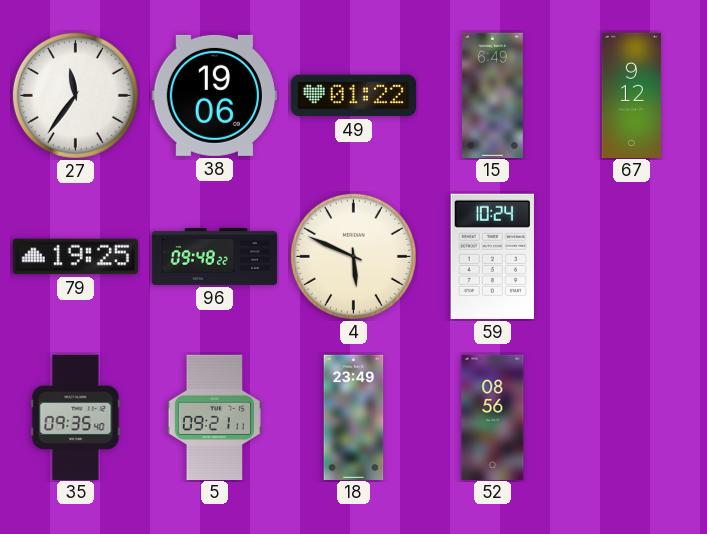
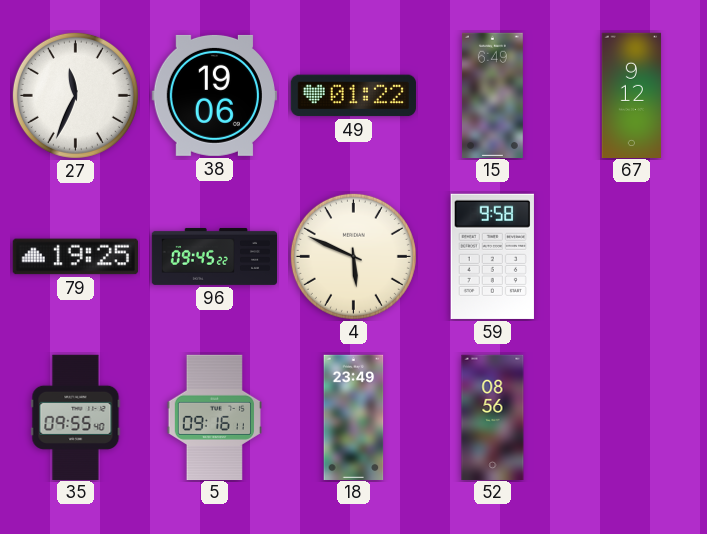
27: 11:36 -> 11:34 (75, 95)
96: 09:48 -> 09:45 (215, 256)
59: 10:24 -> 9:58 (492, 256)
35: 09:35 -> 09:55 (76, 417)
5: 09:21 -> 09:16 (214, 417)
